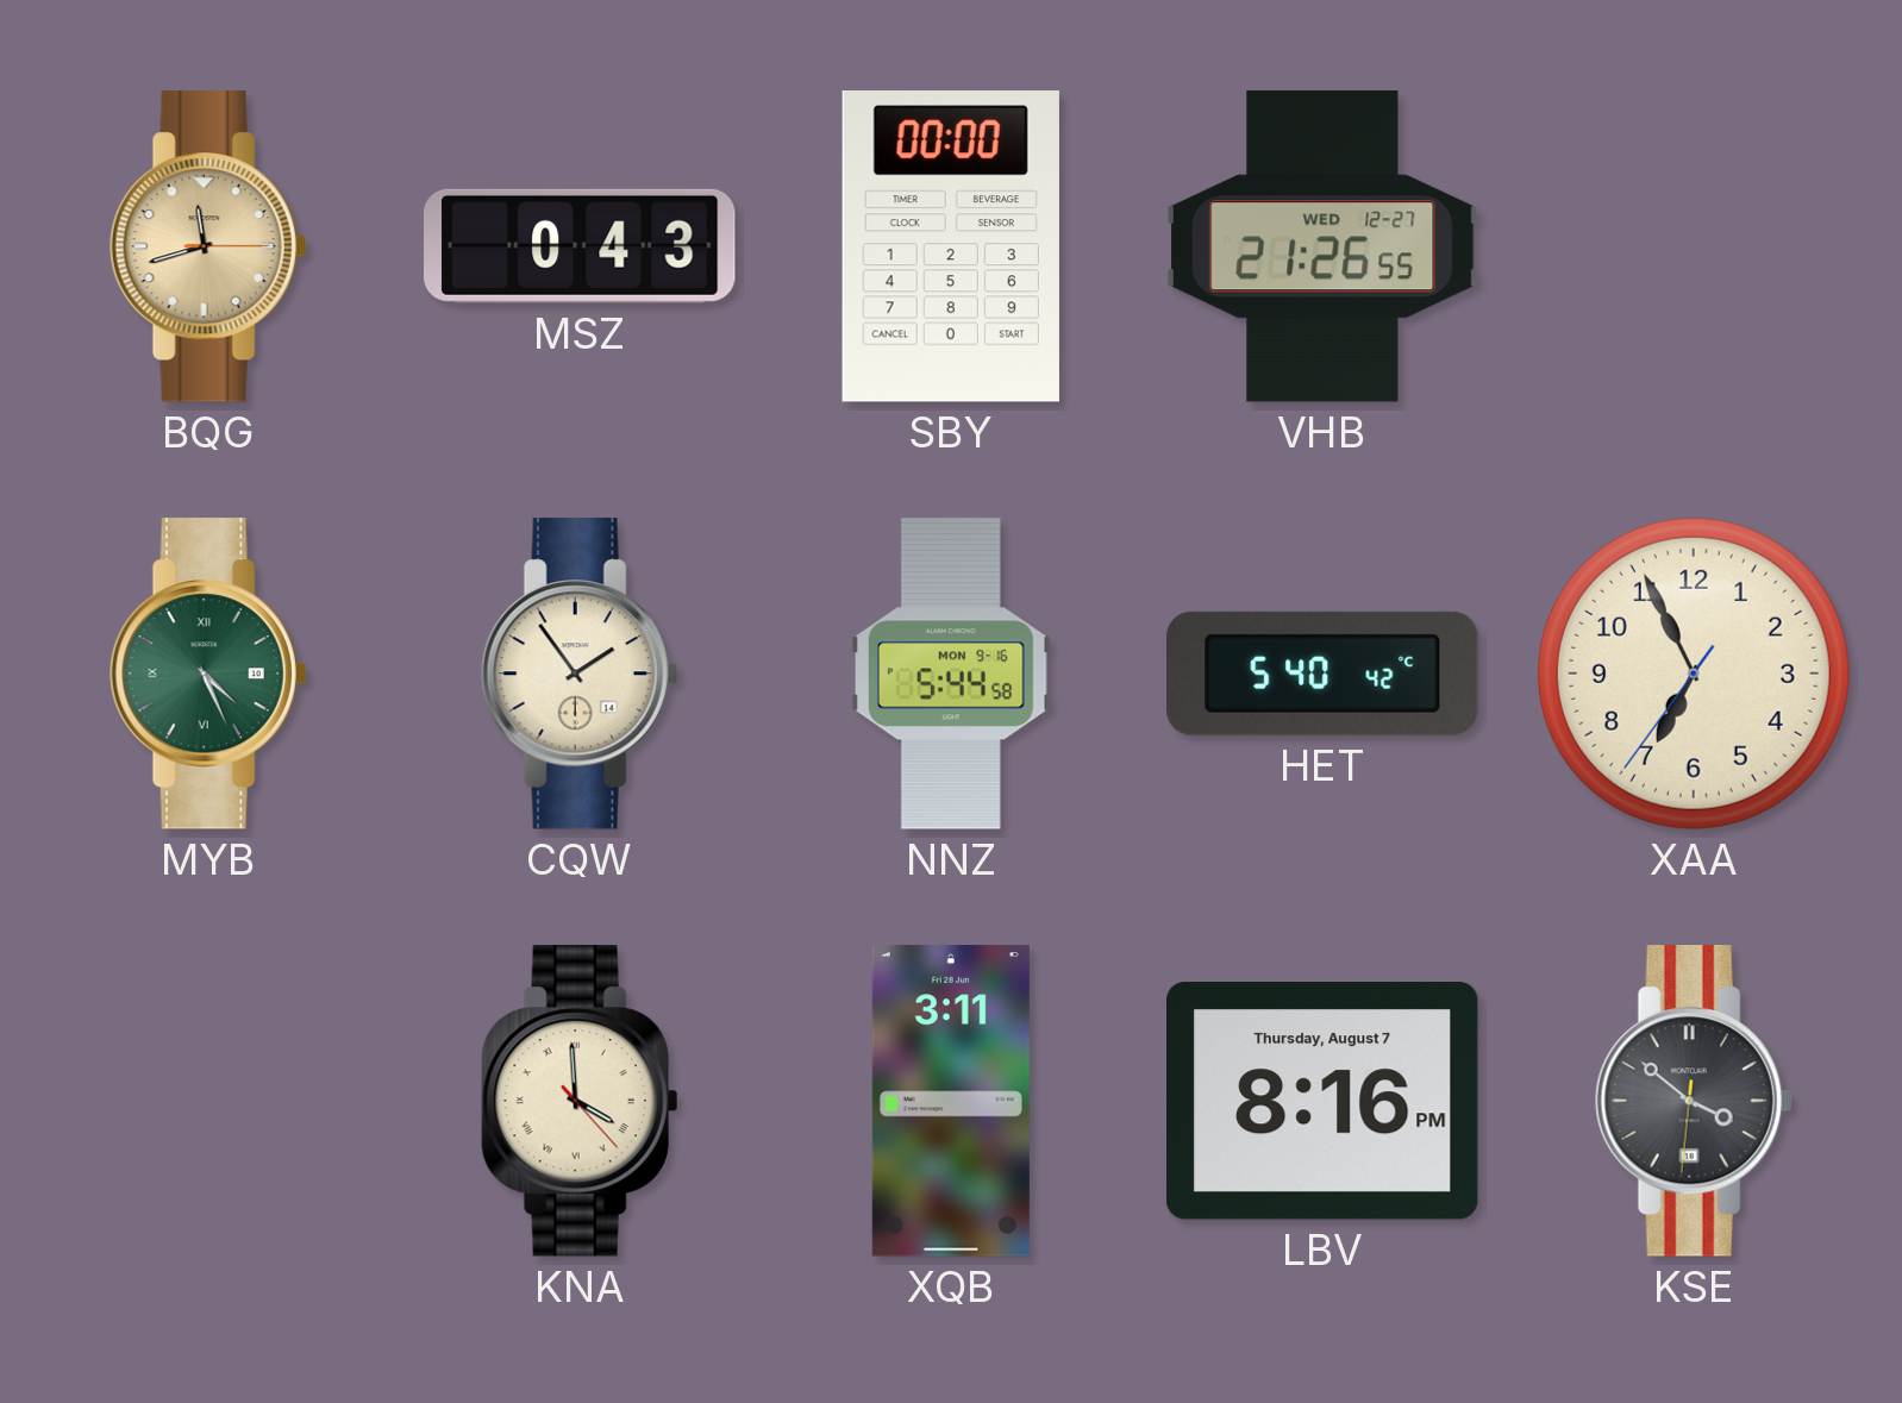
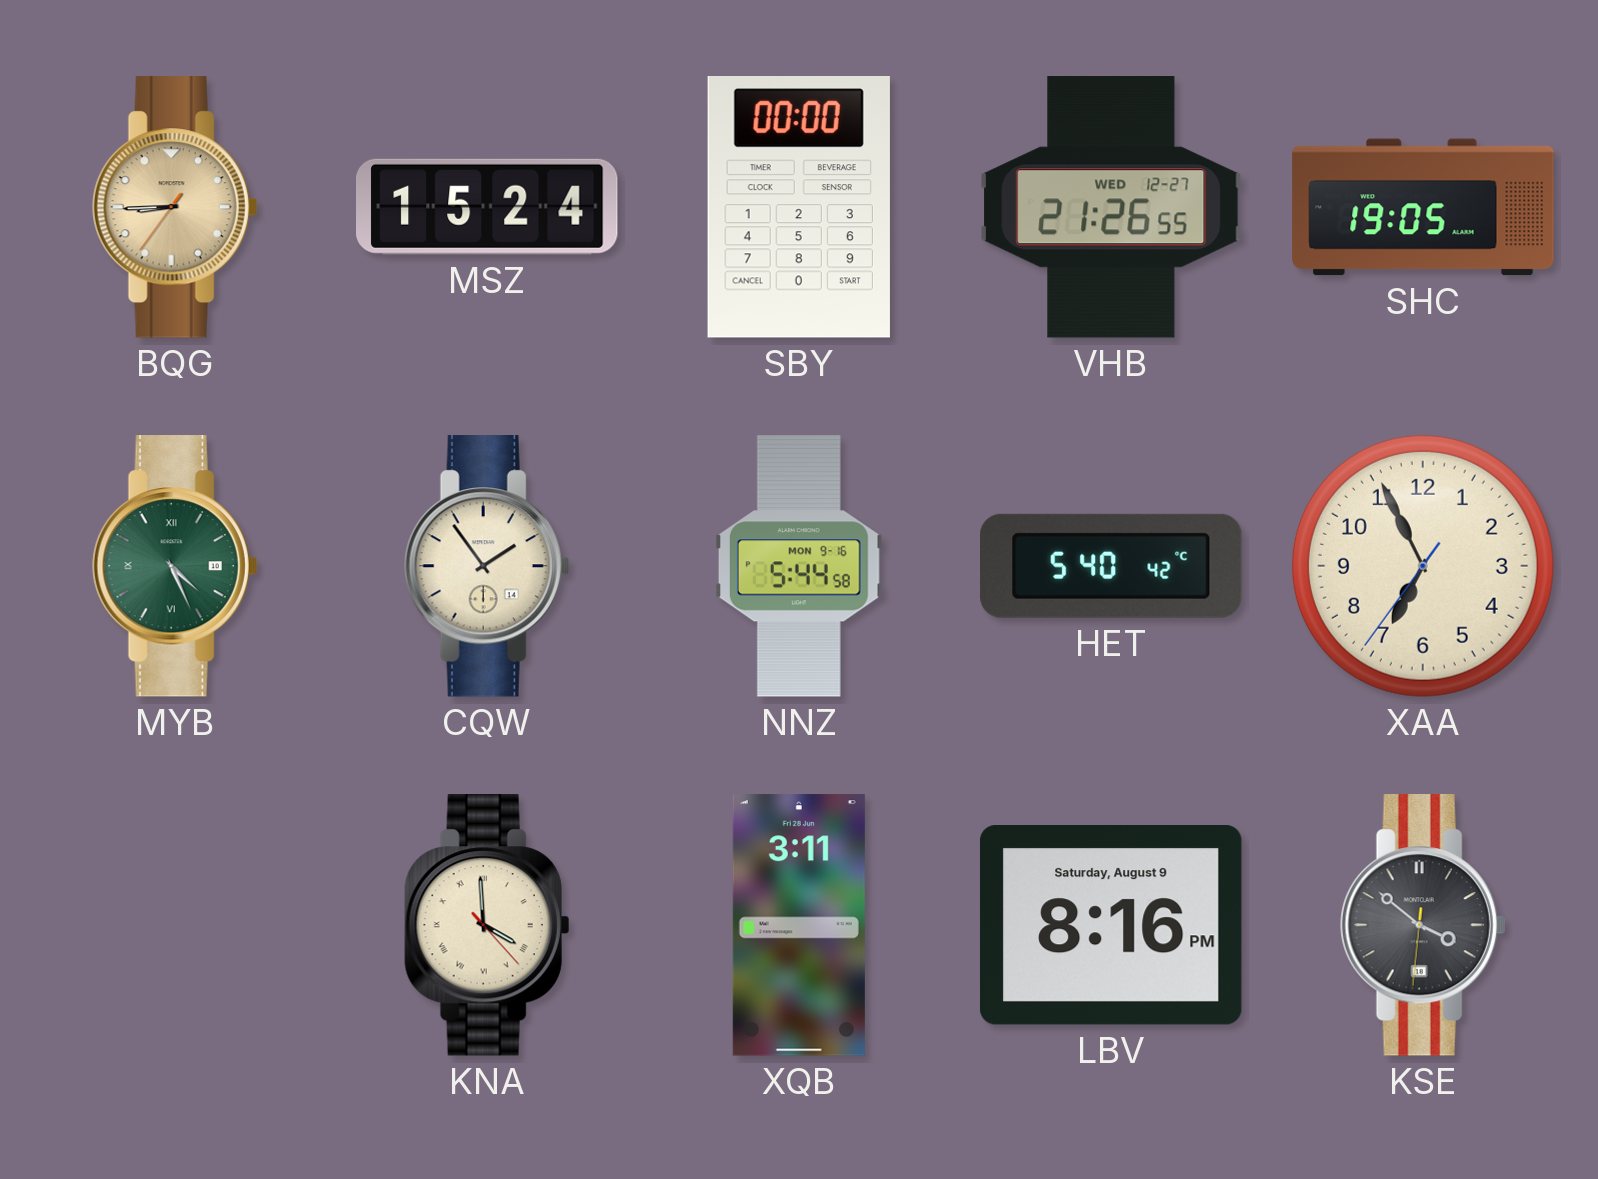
BQG: 11:42 -> 8:44 (175, 207)
MSZ: 0:43 -> 15:24 (488, 207)
SHC: none -> 19:05 (1423, 207)
LBV date: Thursday, August 7 -> Saturday, August 9 (1111, 926)
